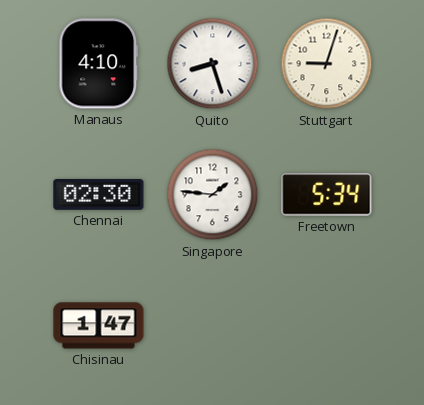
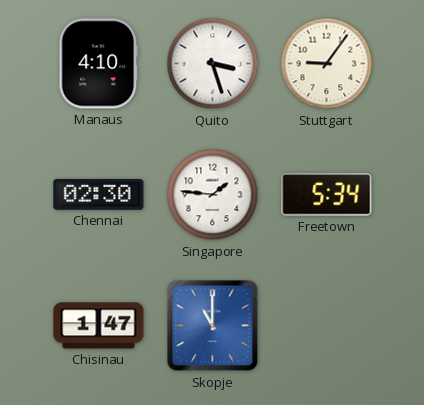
Quito: 8:27 -> 3:27 (213, 64)
Stuttgart: 9:03 -> 9:06 (327, 64)
Skopje: none -> 11:00 (213, 326)
